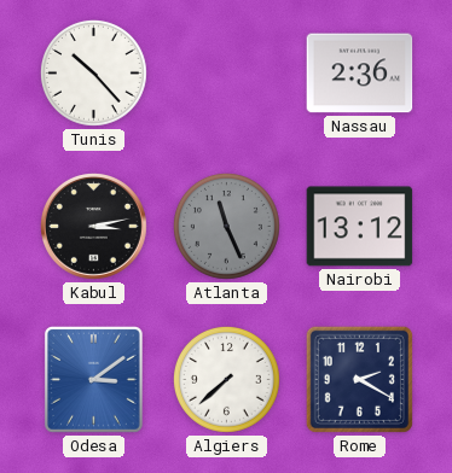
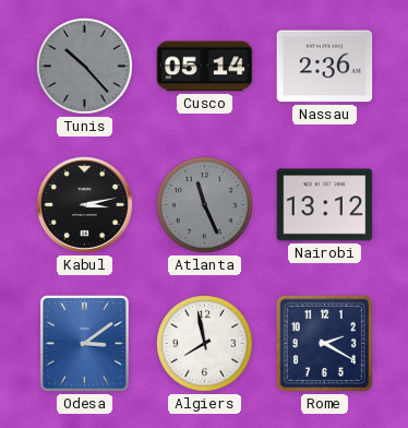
Tunis dial: white -> grey (84, 66)
Cusco: none -> 05:14 (205, 67)
Algiers: 7:38 -> 7:58 (204, 343)
